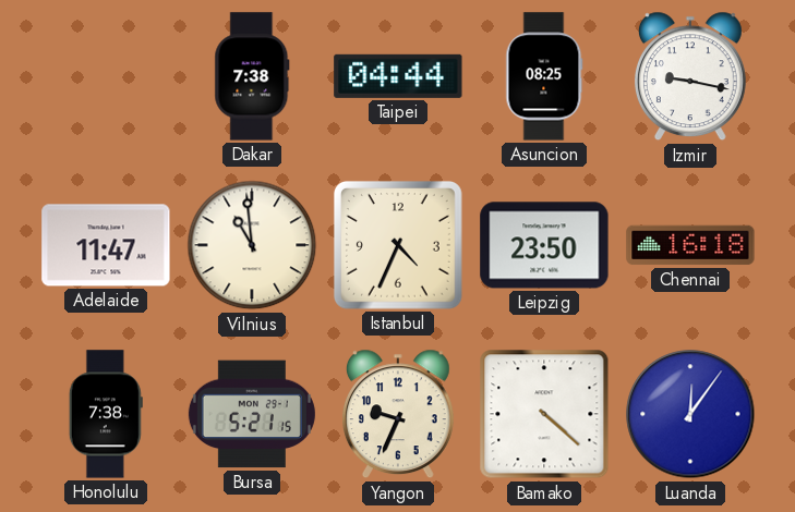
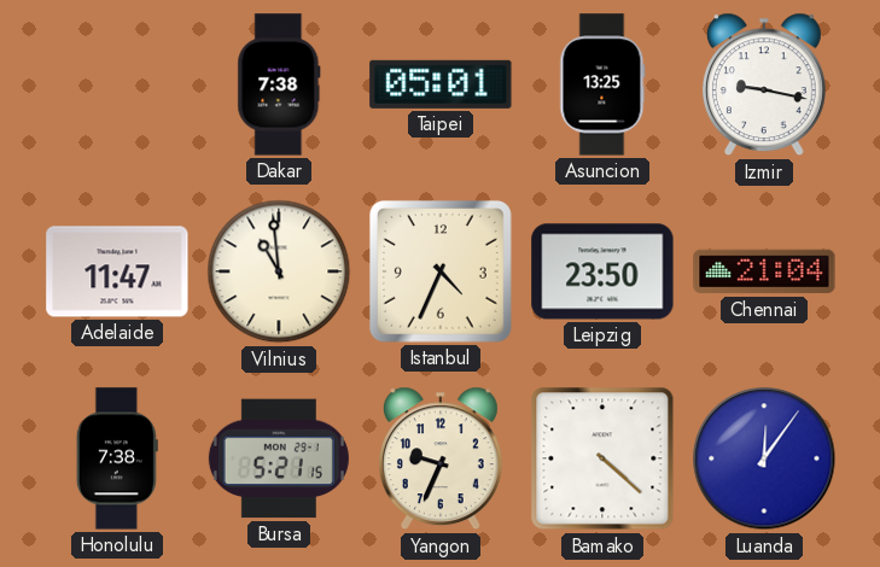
Taipei: 04:44 -> 05:01 (441, 84)
Asuncion: 08:25 -> 13:25 (602, 84)
Chennai: 16:18 -> 21:04 (764, 271)
